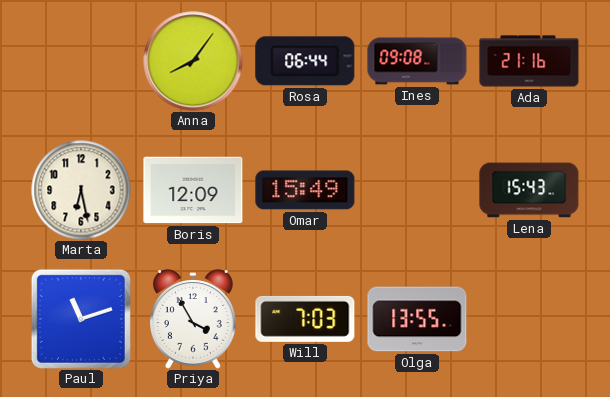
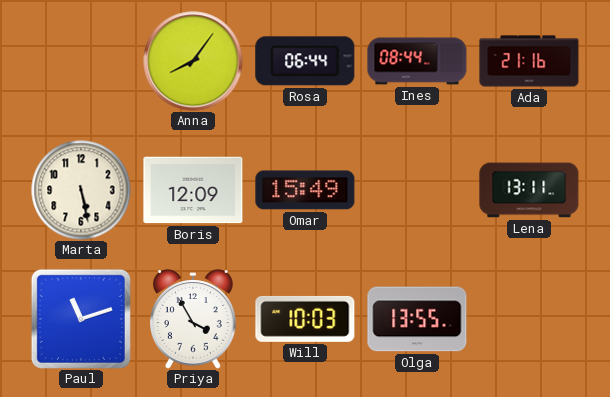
Ines: 09:08 -> 08:44 (417, 61)
Marta: 6:28 -> 5:28 (81, 190)
Lena: 15:43 -> 13:11 (529, 190)
Will: 7:03 -> 10:03 (305, 319)
